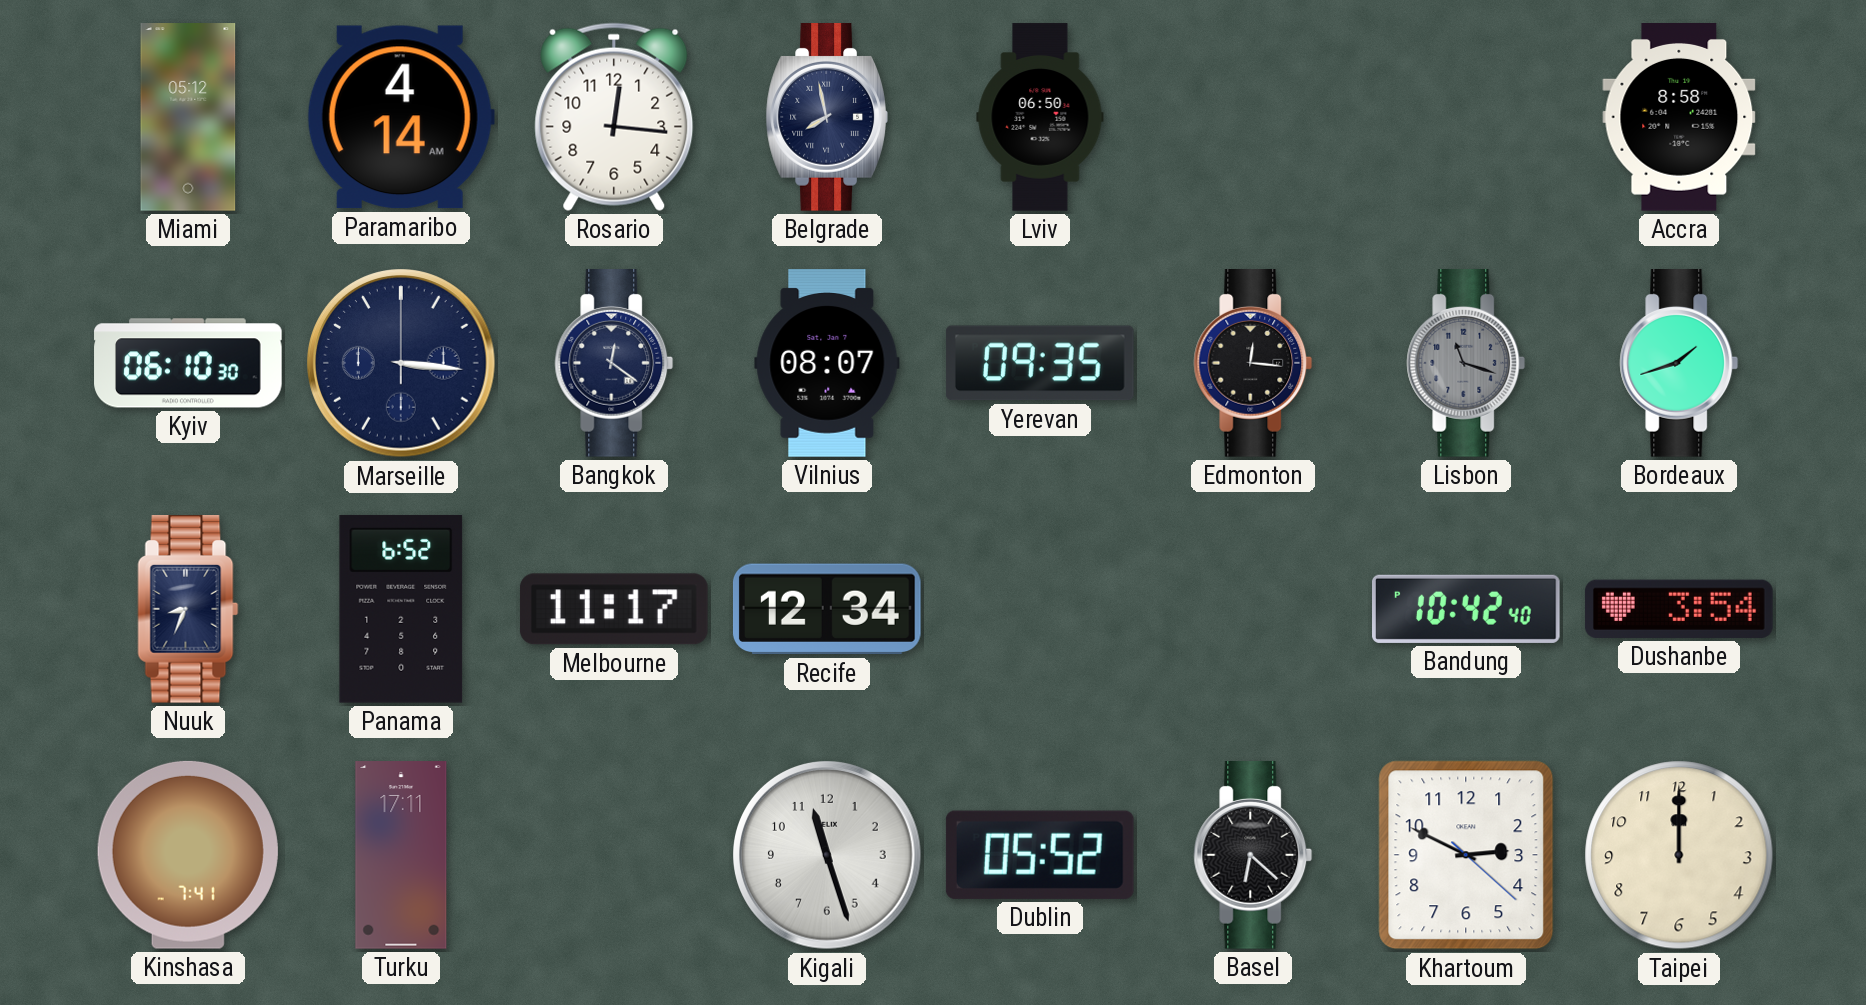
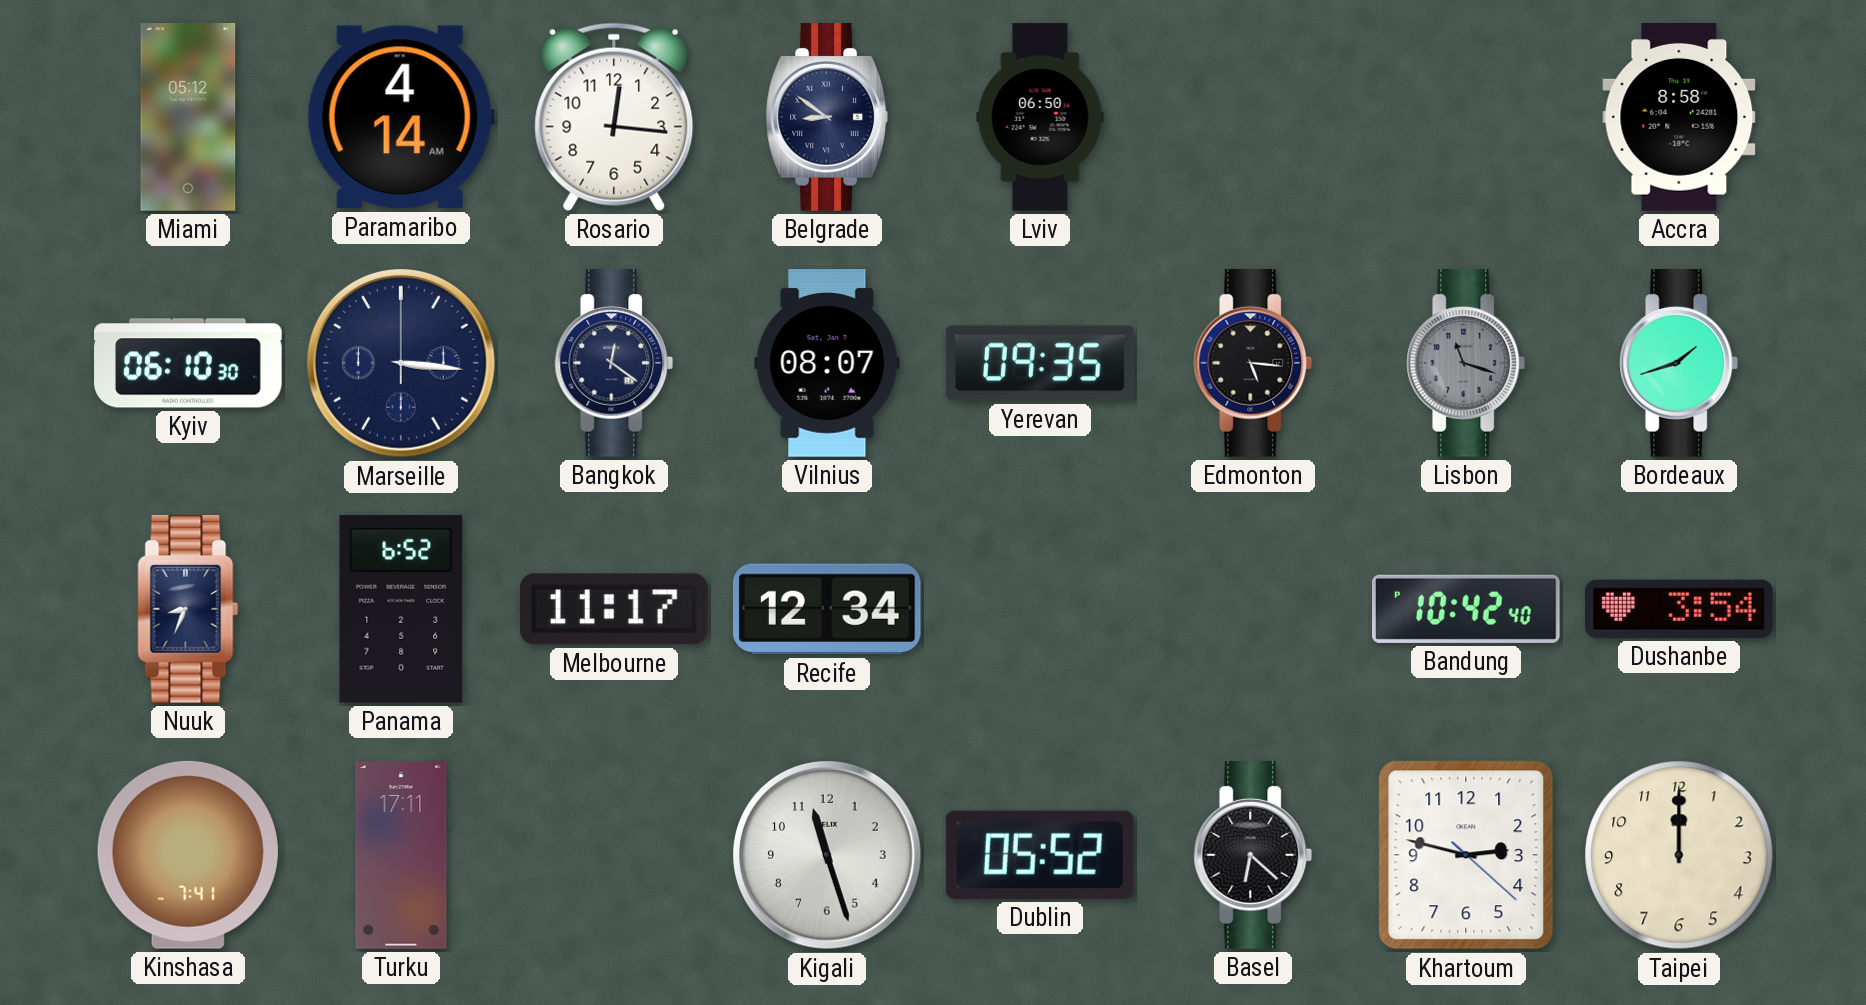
Belgrade: 7:58 -> 8:51 (827, 118)
Edmonton: 12:16 -> 5:16 (1253, 364)
Khartoum: 2:49 -> 2:47 (1466, 855)
